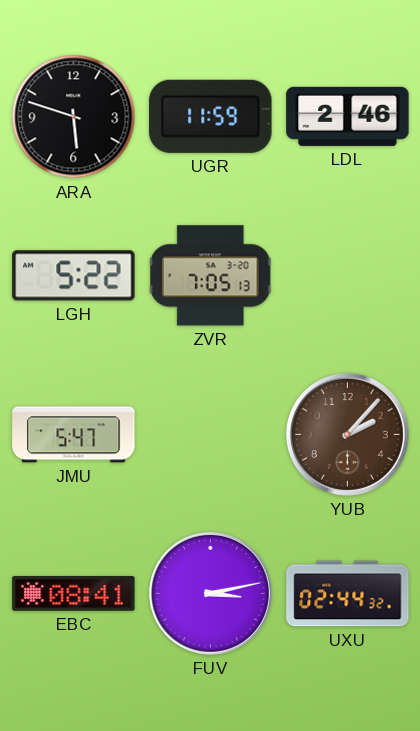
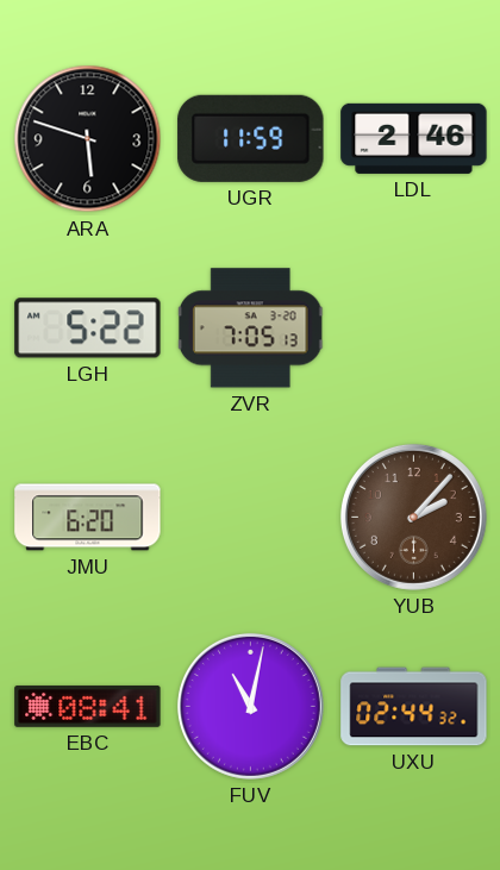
JMU: 5:47 -> 6:20 (88, 518)
FUV: 3:13 -> 11:02 (250, 706)
